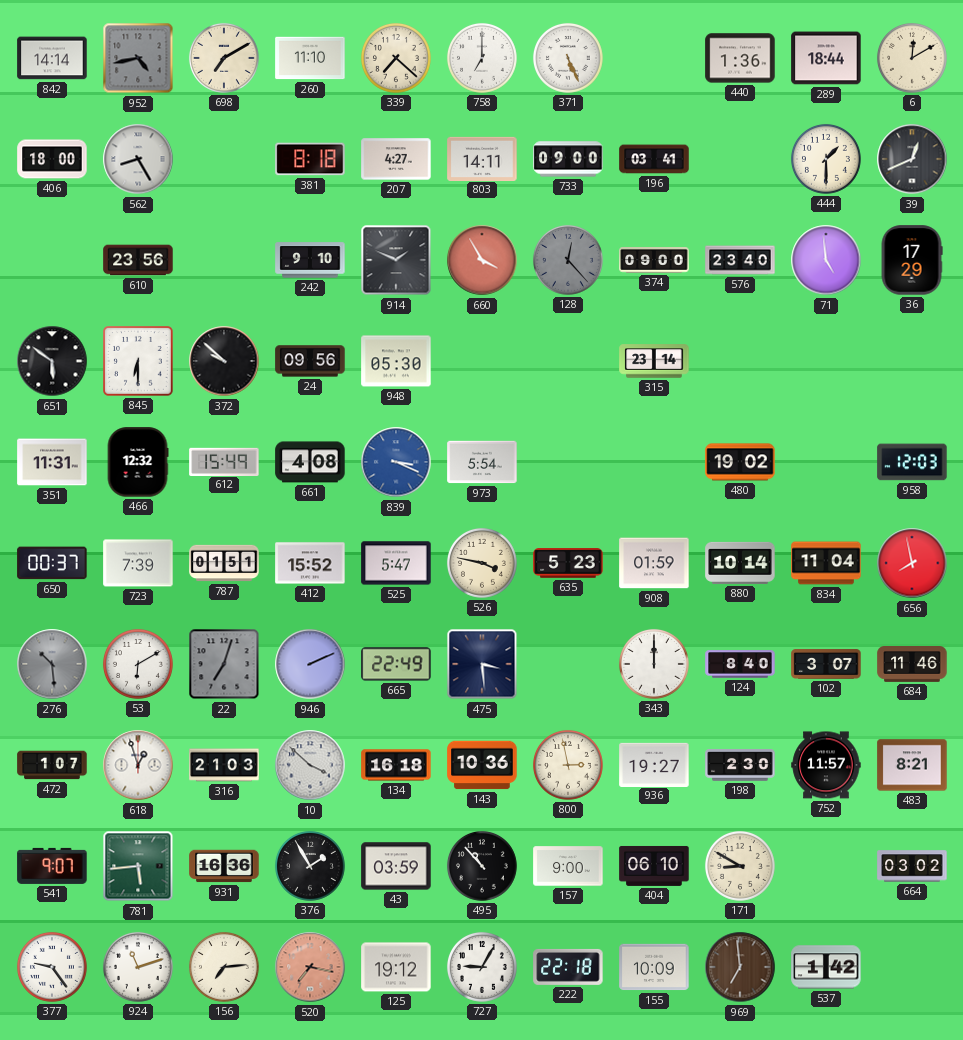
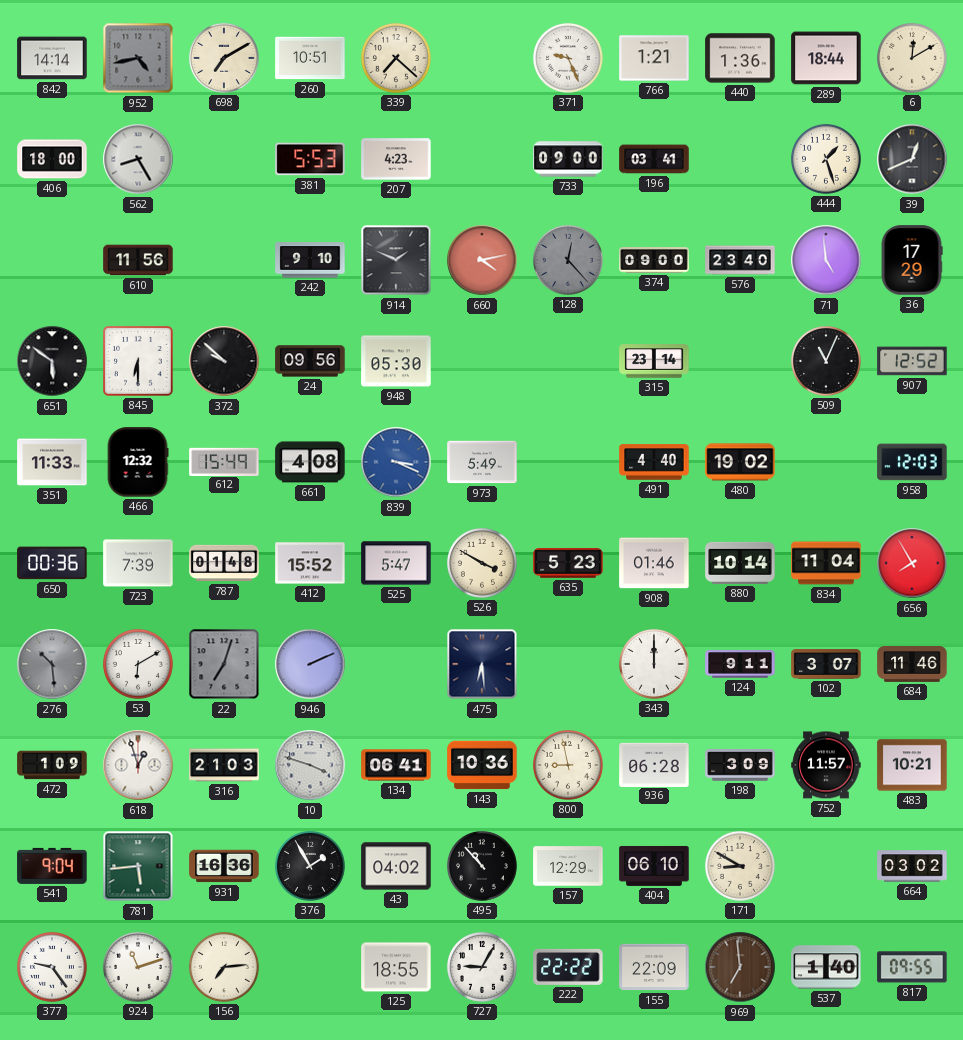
260: 11:10 -> 10:51 (310, 58)
758: 7:00 -> none (482, 58)
371: 5:26 -> 9:26 (568, 58)
766: none -> 1:21 (654, 58)
381: 8:18 -> 5:53 (310, 159)
207: 4:27 -> 4:23 (396, 159)
803: 14:11 -> none (482, 158)
444: 1:30 -> 1:27 (826, 159)
610: 23:56 -> 11:56 (138, 260)
660: 3:55 -> 4:13 (482, 260)
509: none -> 11:04 (826, 361)
907: none -> 12:52 (912, 361)
351: 11:31 -> 11:33 (52, 462)
973: 5:54 -> 5:49 (482, 462)
491: none -> 4:40 (654, 462)
650: 00:37 -> 00:36 (52, 563)
787: 01:51 -> 01:48 (224, 563)
526: 3:47 -> 3:50 (482, 563)
908: 01:59 -> 01:46 (654, 563)
656: 7:58 -> 7:55 (912, 563)
665: 22:49 -> none (396, 664)
475: 3:29 -> 6:29 (482, 664)
124: 8:40 -> 9:11 (740, 664)
472: 1:07 -> 1:09 (52, 765)
10: 3:52 -> 3:48 (310, 765)
134: 16:18 -> 06:41 (396, 765)
800: 2:58 -> 8:58 (568, 765)
936: 19:27 -> 06:28 (654, 764)
198: 2:30 -> 3:09 (740, 765)
483: 8:21 -> 10:21 (912, 765)
541: 9:07 -> 9:04 (52, 866)
43: 03:59 -> 04:02 (396, 866)
157: 9:00 -> 12:29 (568, 866)
520: 7:17 -> none (310, 967)
125: 19:12 -> 18:55 (396, 967)
222: 22:18 -> 22:22 (568, 967)
155: 10:09 -> 22:09 (654, 967)
537: 1:42 -> 1:40 (826, 967)
817: none -> 09:55 (912, 967)
